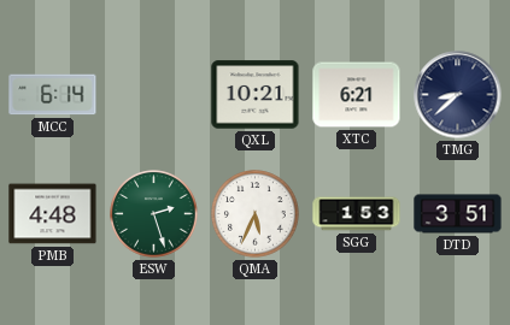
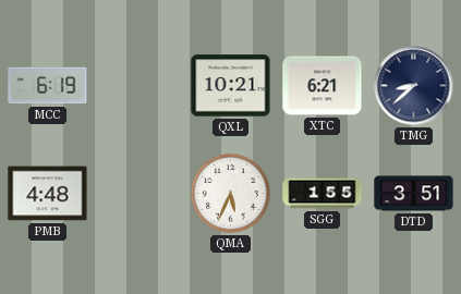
MCC: 6:14 -> 6:19 (48, 86)
ESW: 2:27 -> none (154, 214)
SGG: 1:53 -> 1:55 (323, 194)
